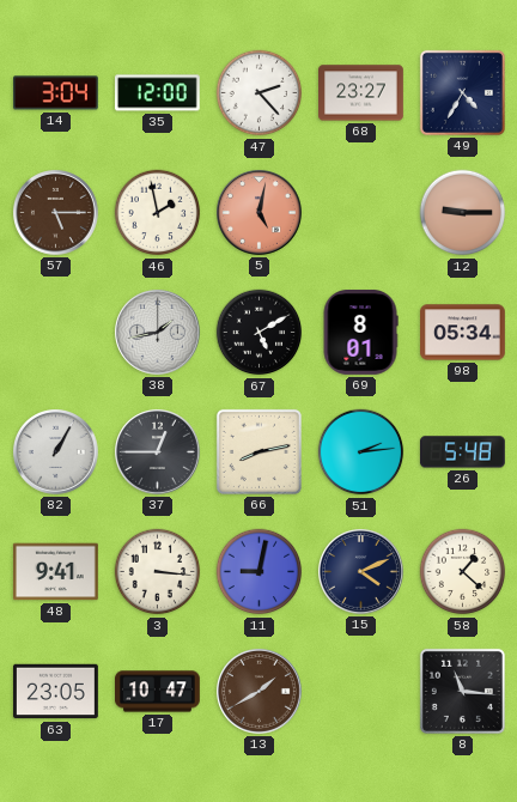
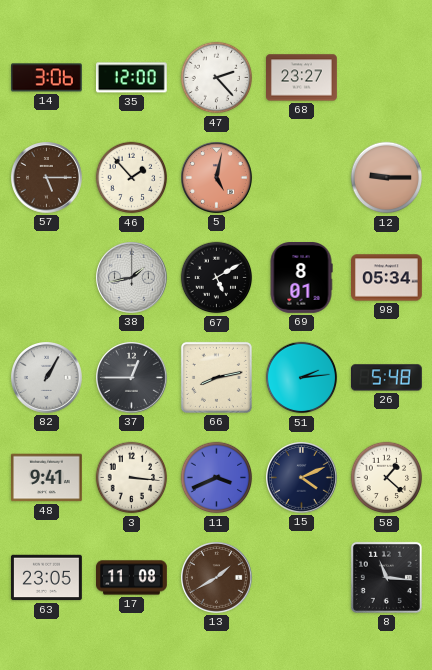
14: 3:04 -> 3:06 (47, 78)
49: 4:35 -> none (462, 92)
46: 1:58 -> 1:53 (132, 178)
11: 9:02 -> 3:41 (217, 478)
17: 10:47 -> 11:08 (132, 578)
